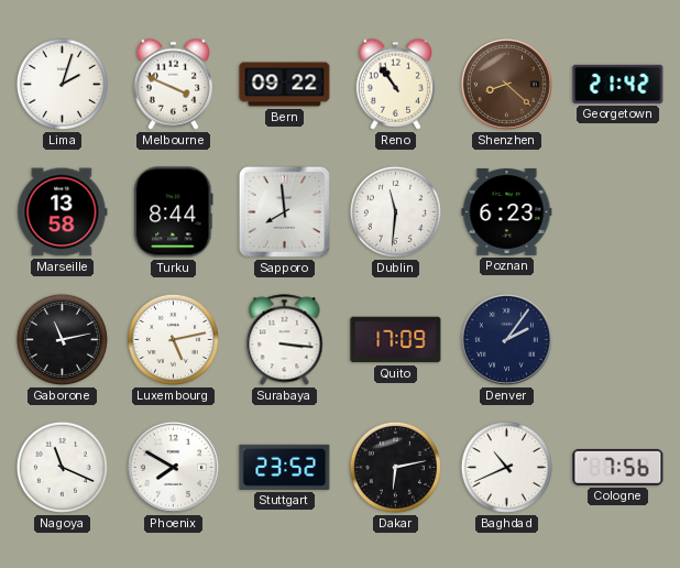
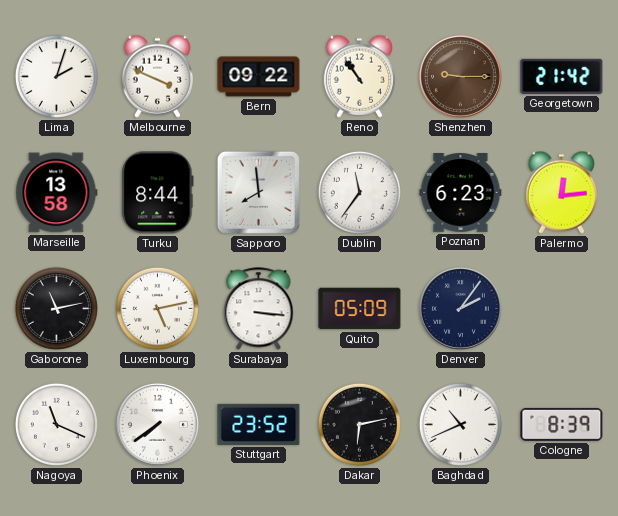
Shenzhen: 8:22 -> 9:15 (460, 76)
Dublin: 11:31 -> 11:36 (359, 192)
Palermo: none -> 12:14 (561, 192)
Quito: 17:09 -> 05:09 (360, 309)
Phoenix: 7:50 -> 7:39 (157, 424)
Cologne: 7:56 -> 8:39 (562, 424)
